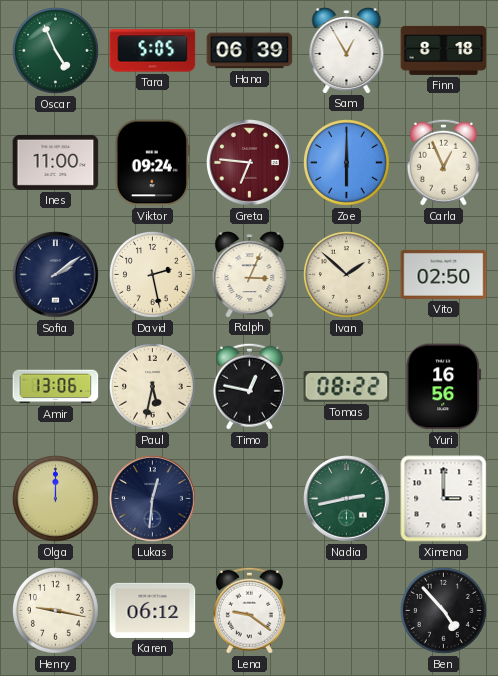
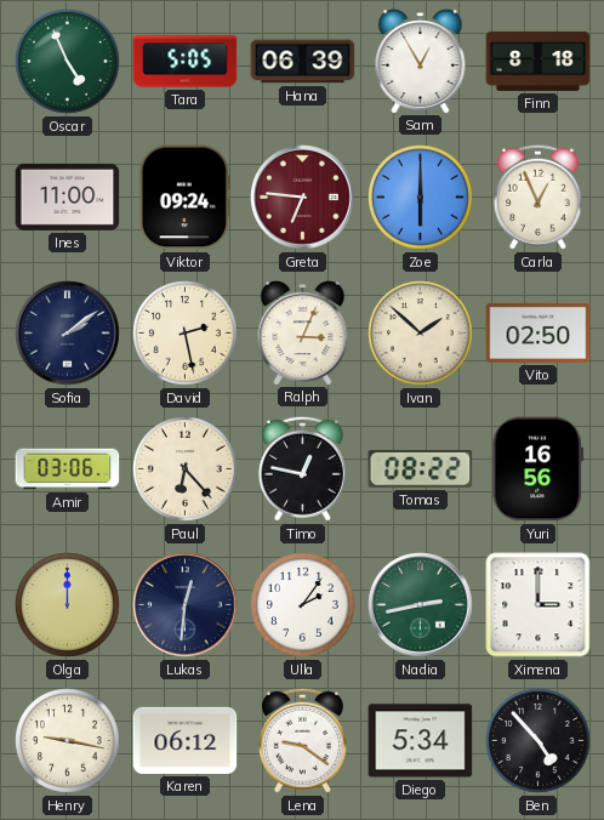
Amir: 13:06 -> 03:06 (68, 469)
Paul: 5:32 -> 6:23 (186, 469)
Ulla: none -> 2:06 (303, 605)
Diego: none -> 5:34 (421, 741)
